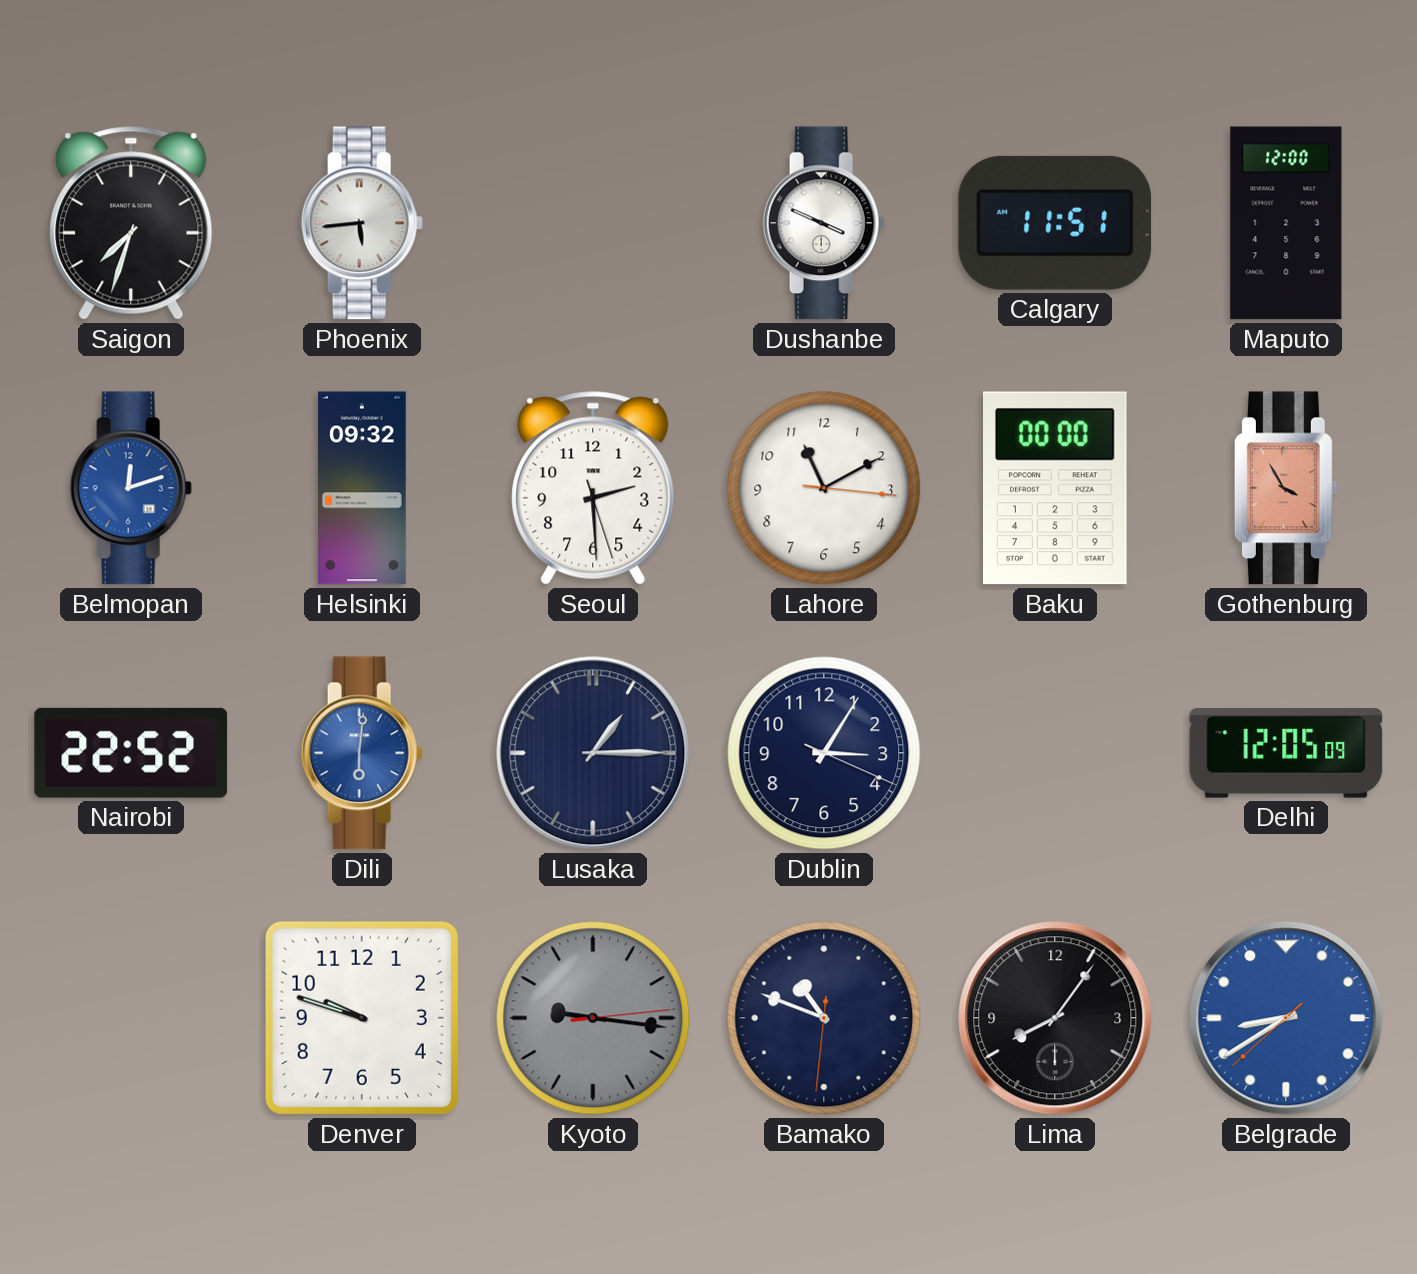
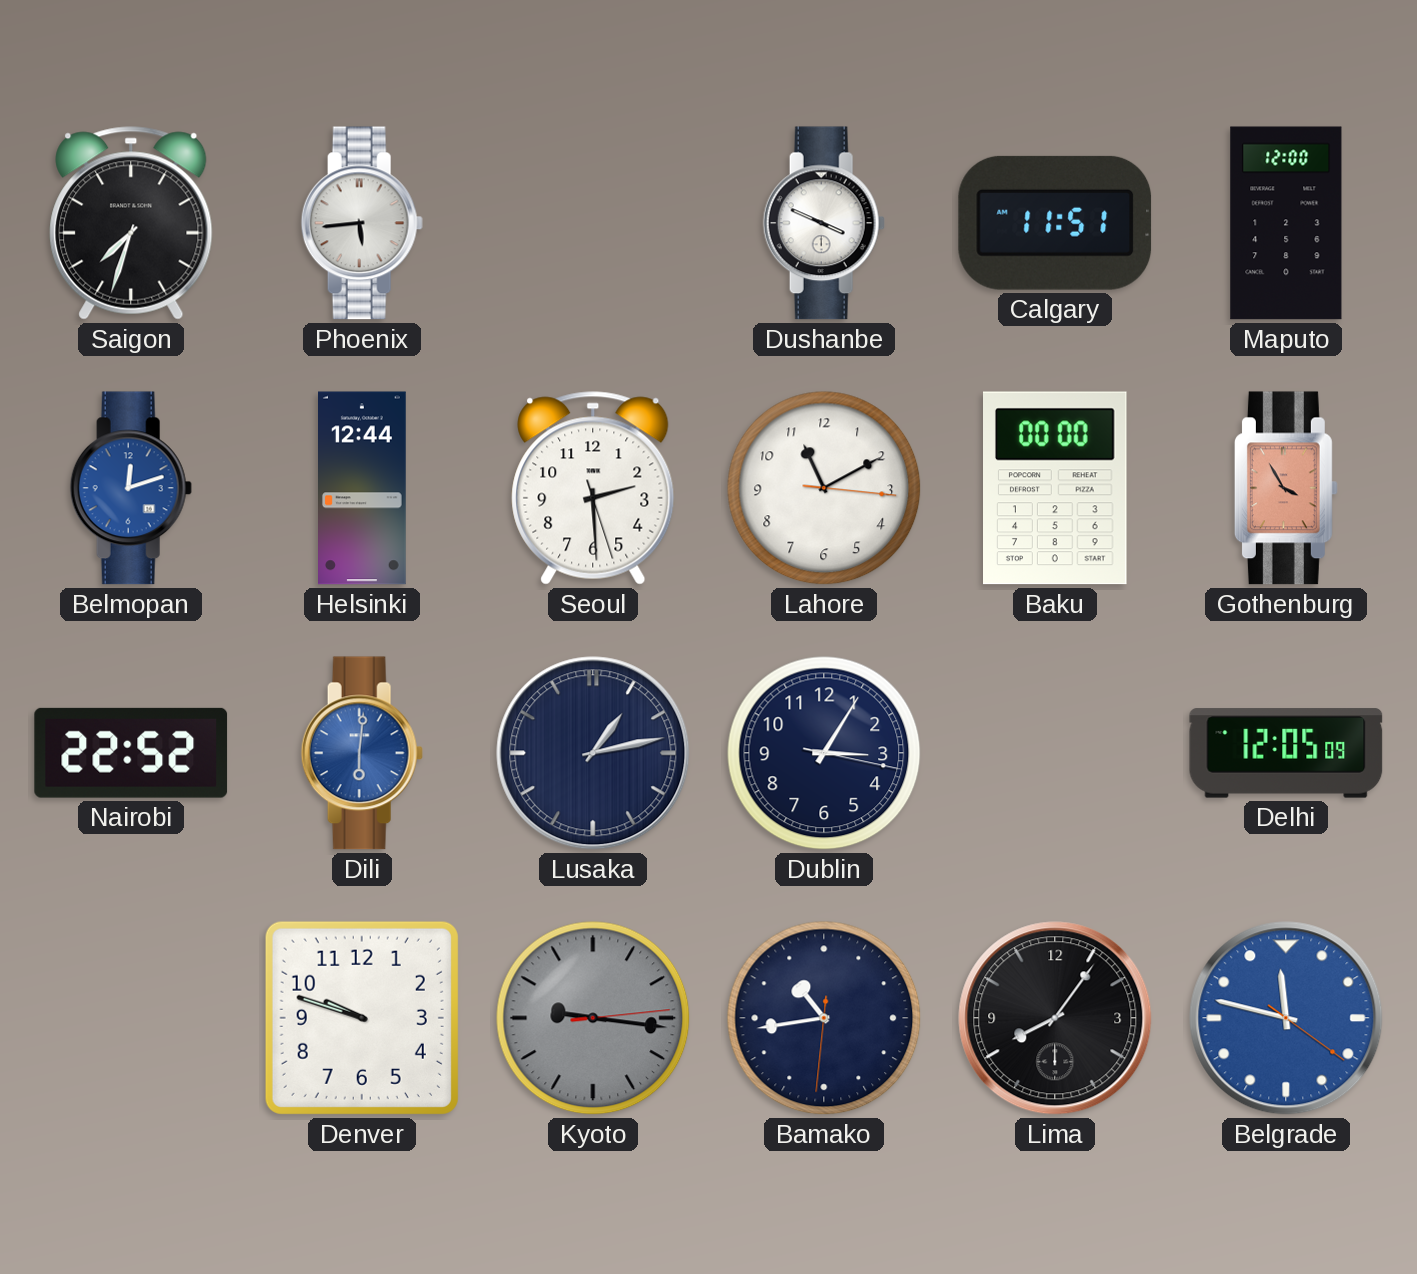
Helsinki: 09:32 -> 12:44 (363, 488)
Lusaka: 1:15 -> 1:13 (593, 753)
Dublin: 3:05:19 -> 3:05:17 (824, 753)
Bamako: 10:48 -> 10:43 (824, 1018)
Belgrade: 8:39 -> 11:47 (1286, 1018)
